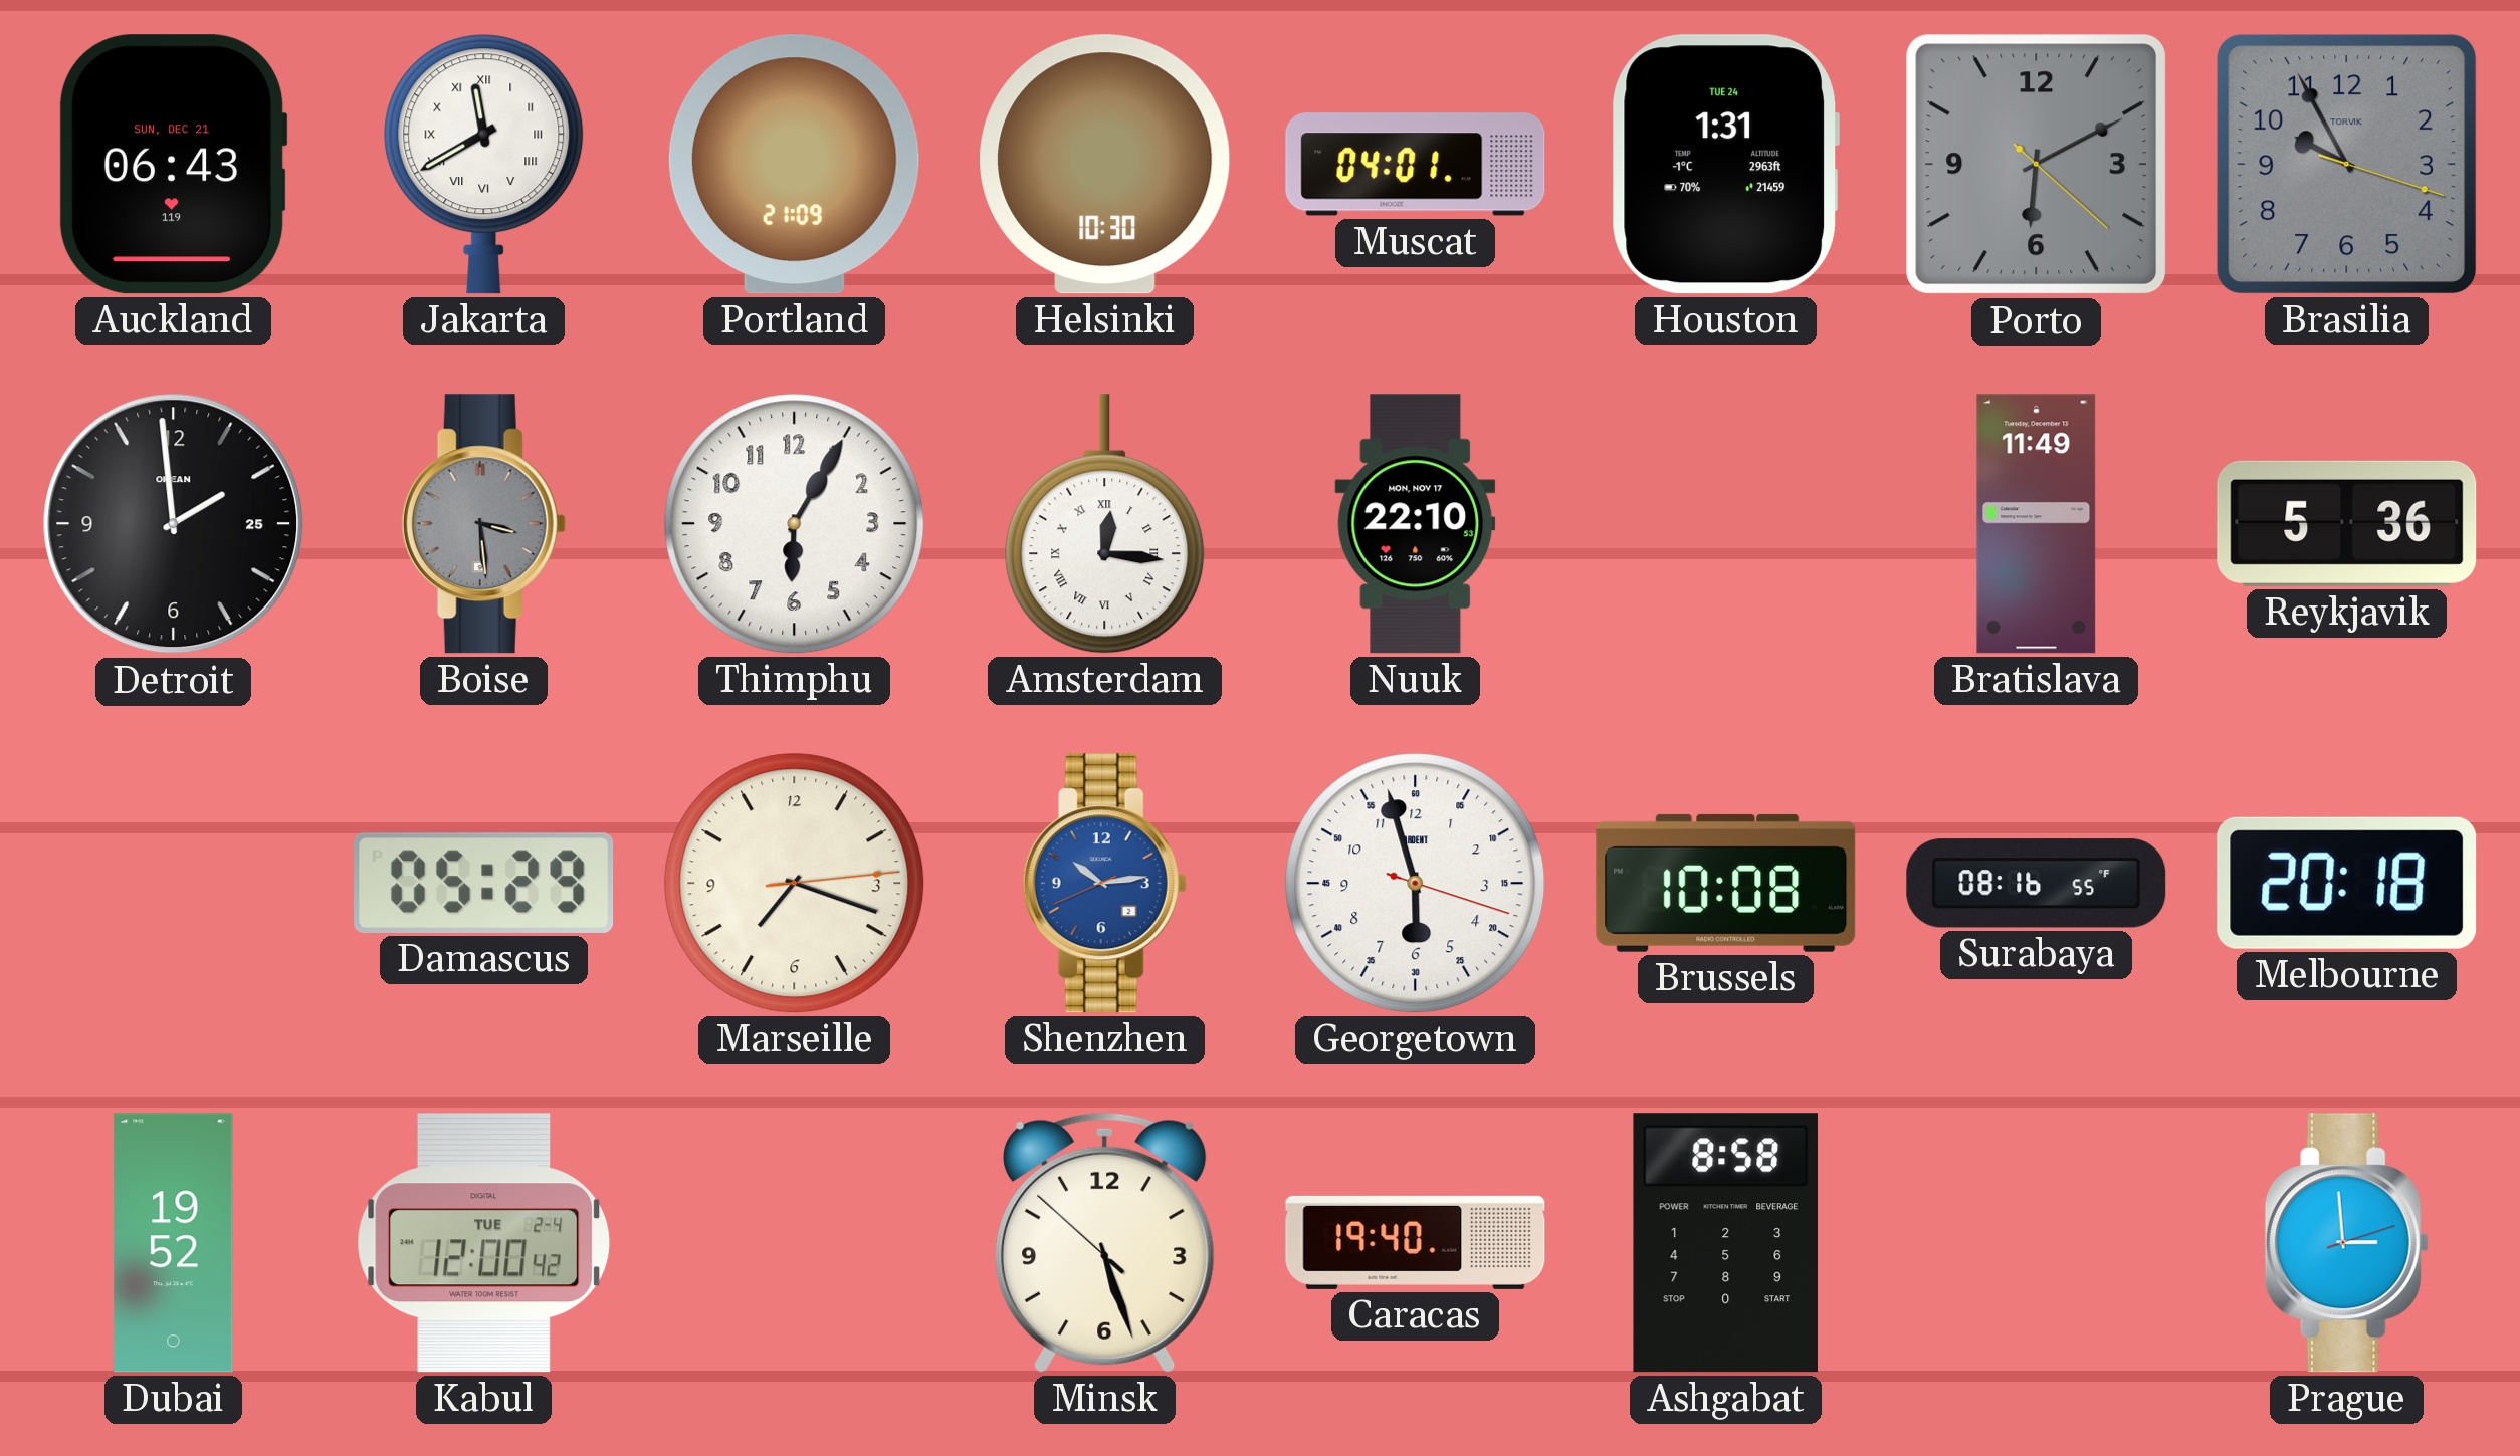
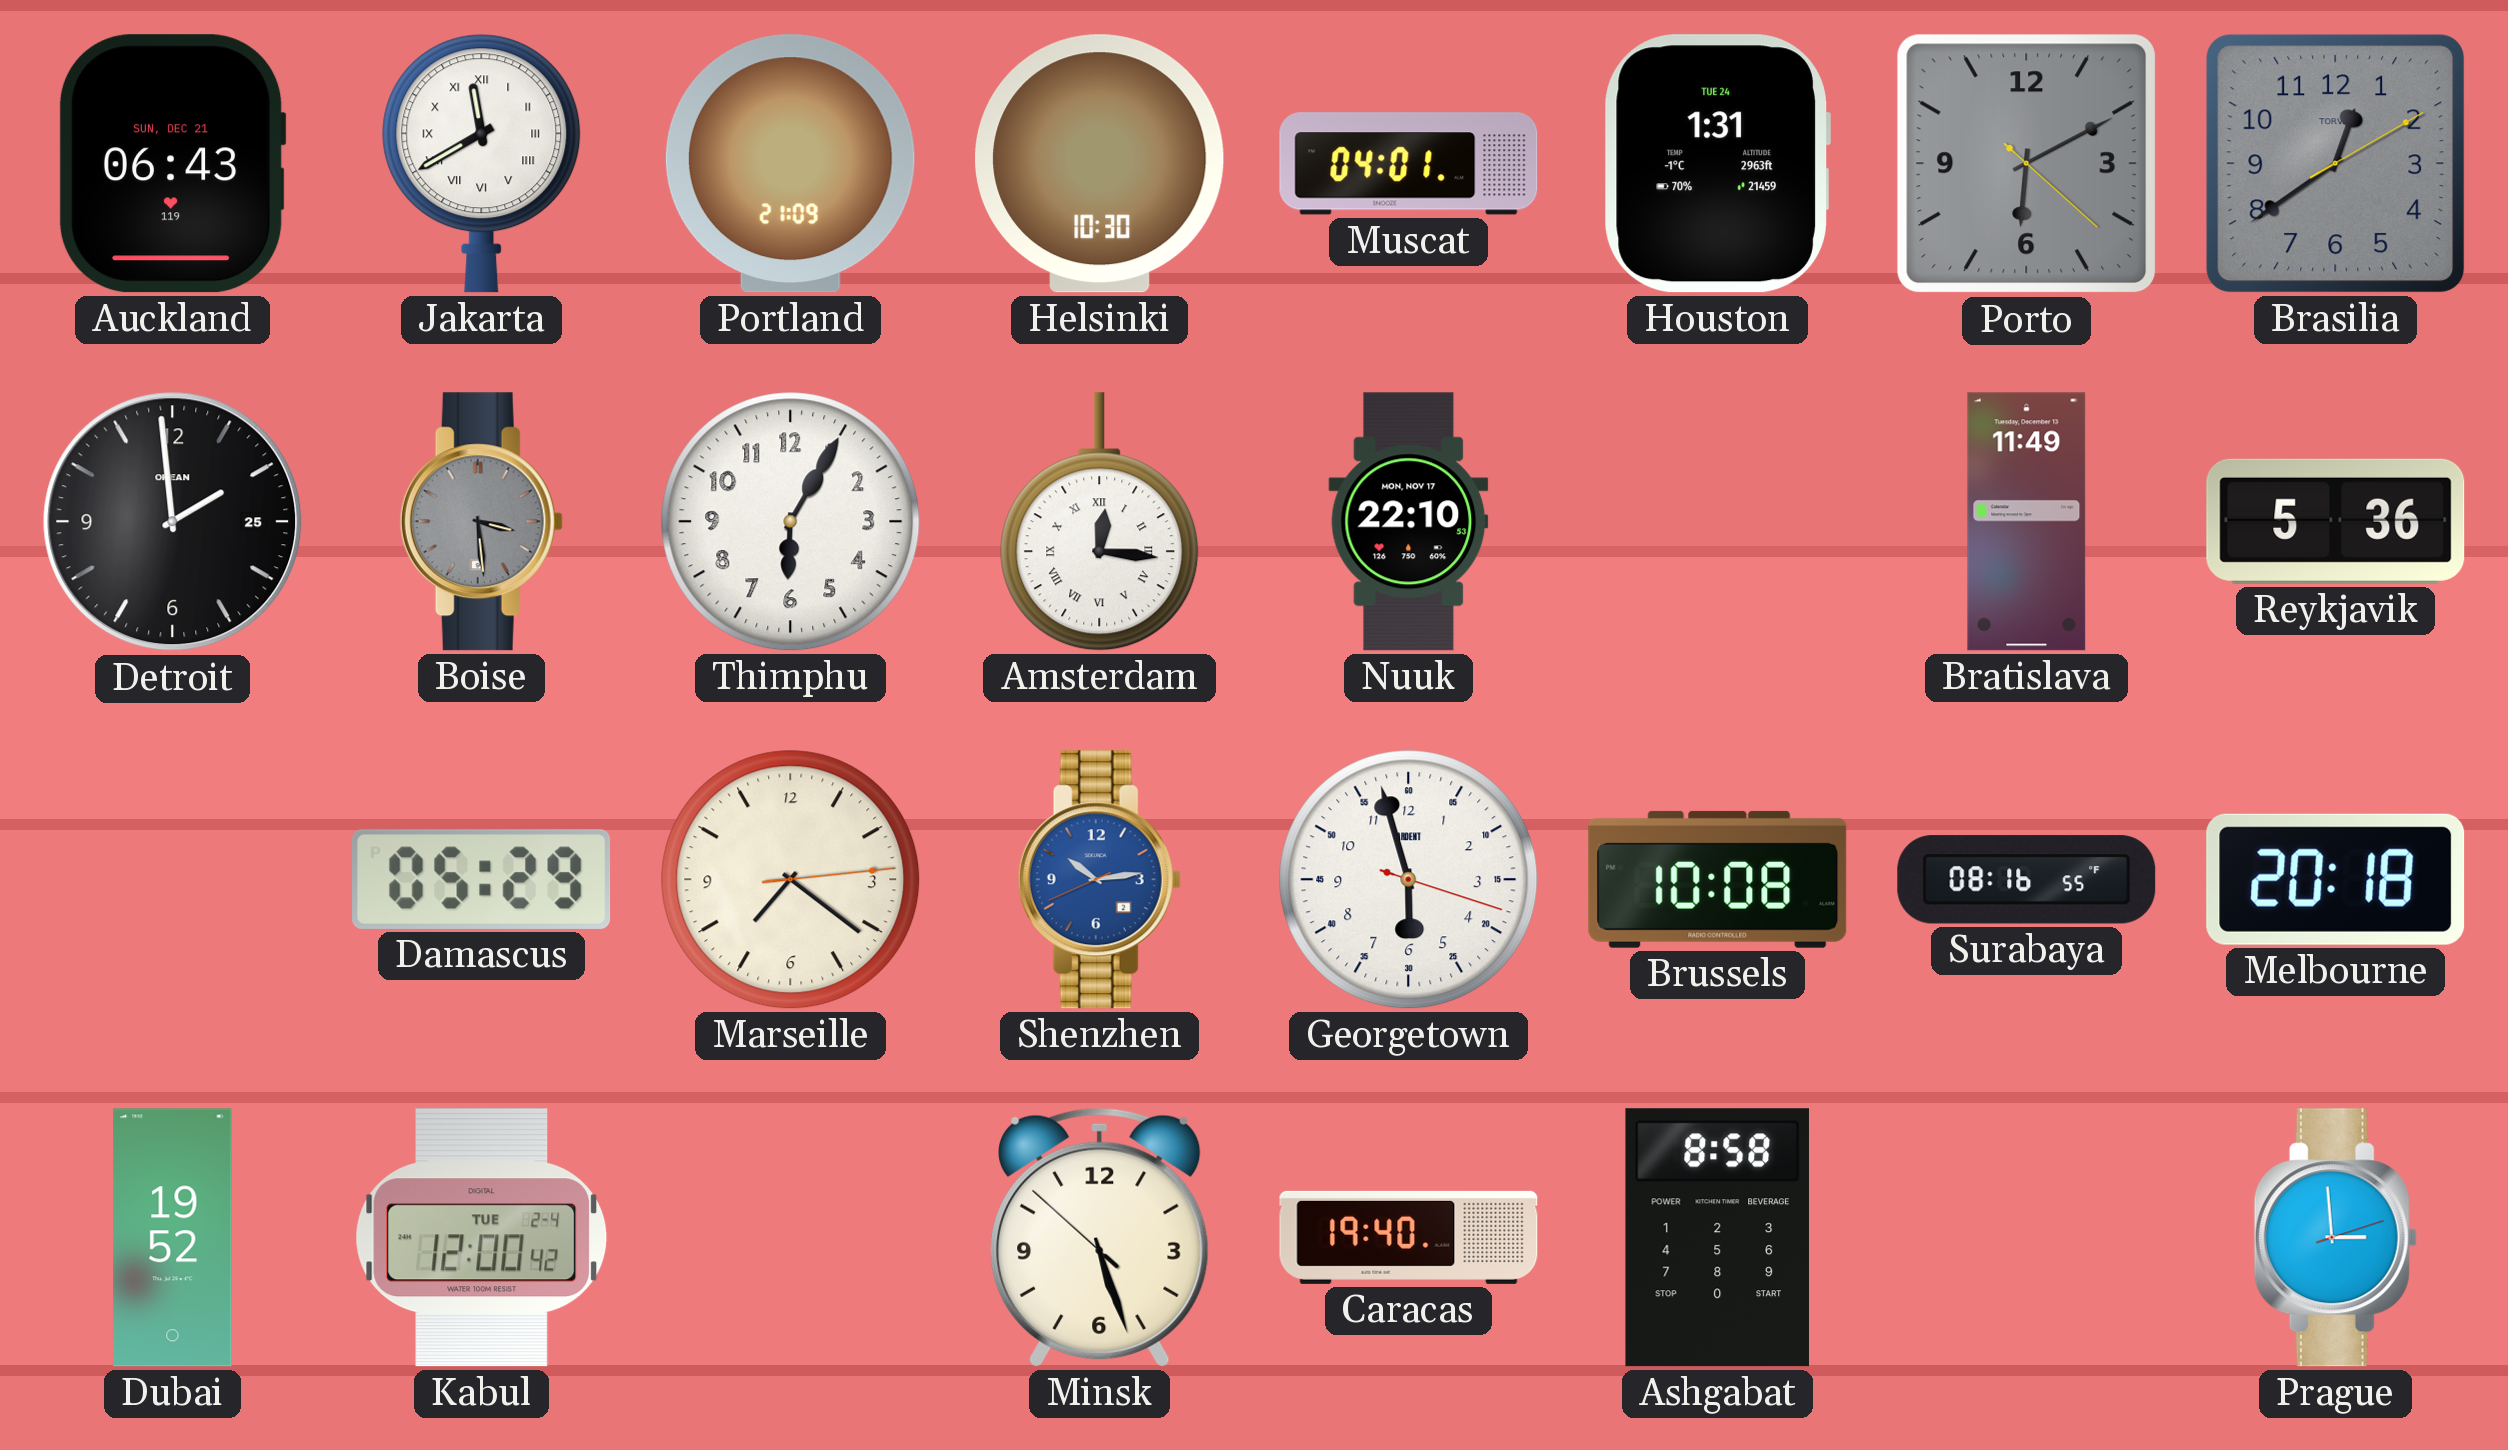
Brasilia: 9:55 -> 12:39 (2336, 164)
Marseille: 7:18 -> 7:21 (791, 880)
